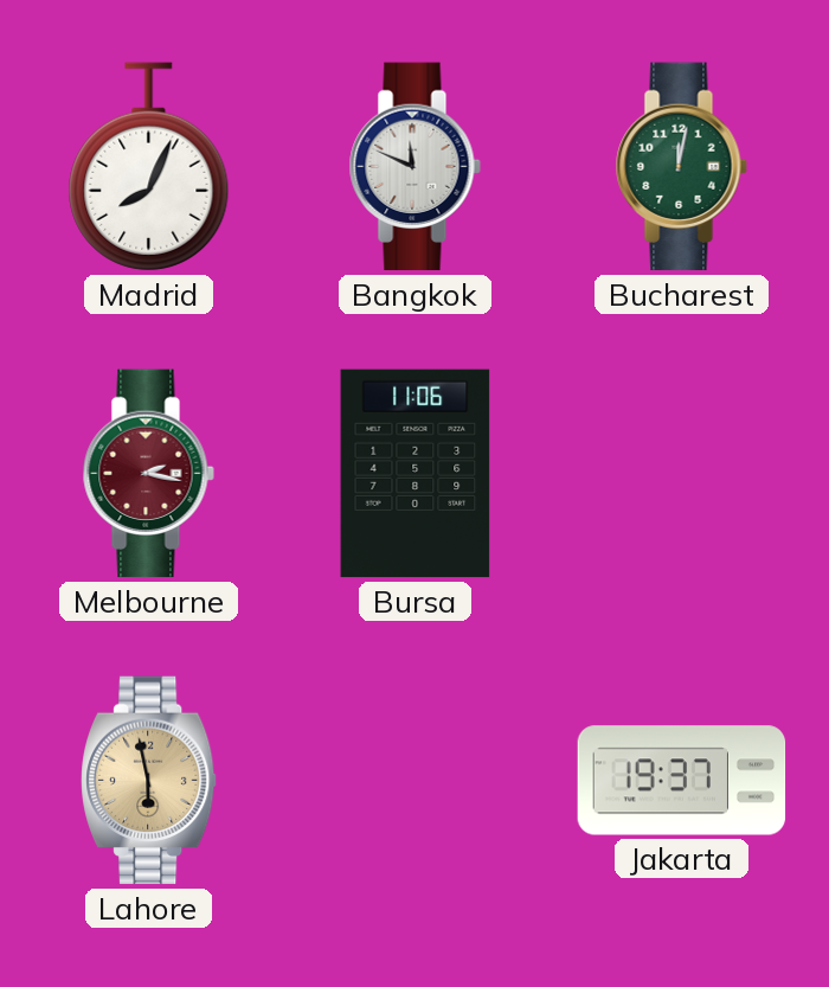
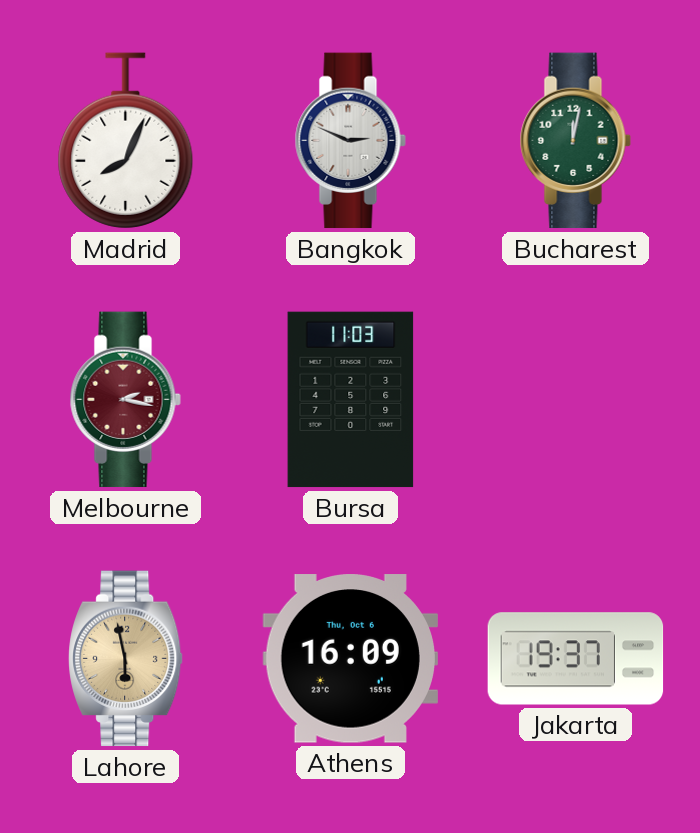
Bangkok: 11:49 -> 2:49 (350, 141)
Bursa: 11:06 -> 11:03 (351, 400)
Athens: none -> 16:09 (350, 659)
